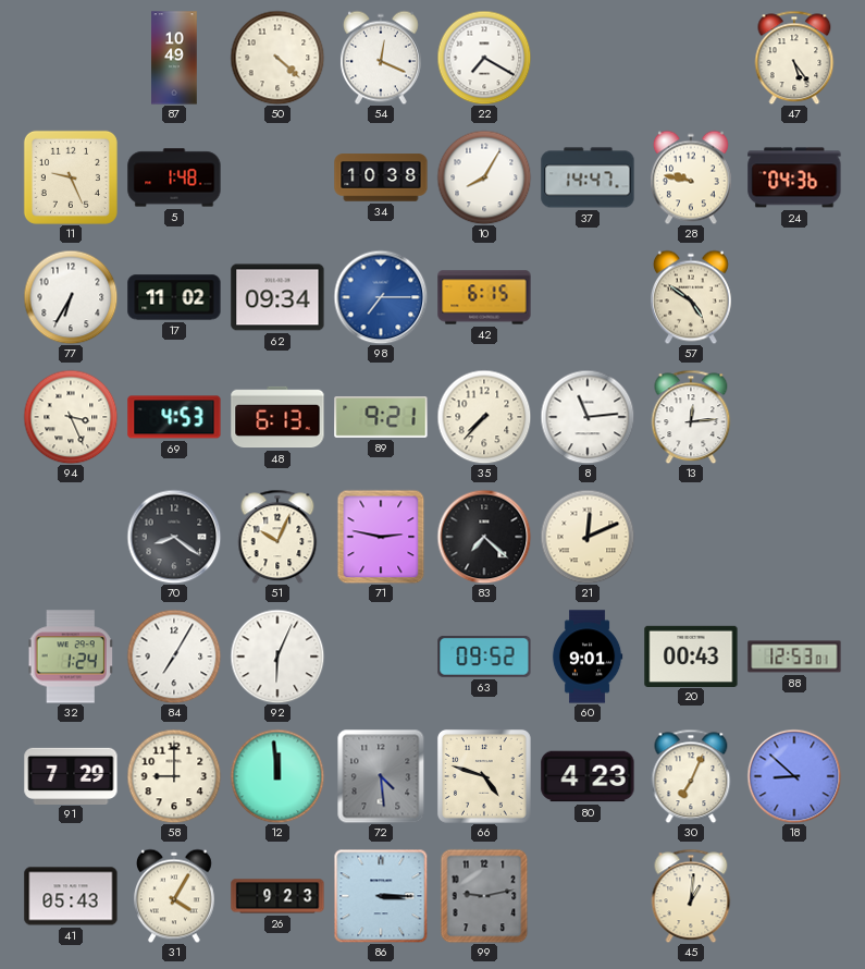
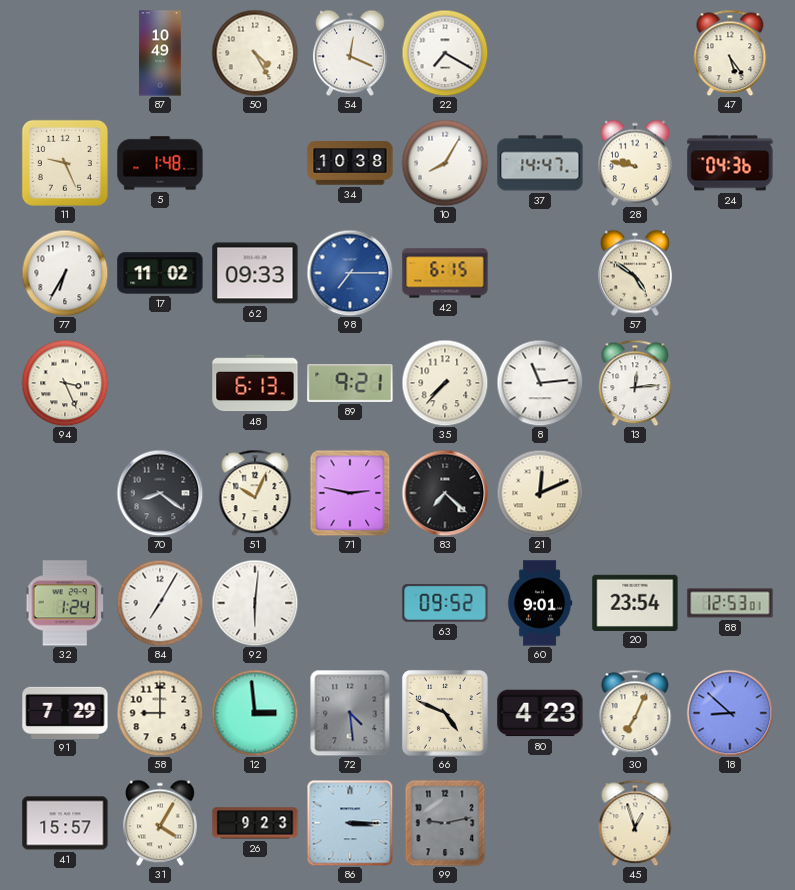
50: 4:22 -> 4:25 (255, 53)
62: 09:34 -> 09:33 (255, 273)
69: 4:53 -> none (174, 417)
92: 6:04 -> 6:01 (255, 603)
20: 00:43 -> 23:54 (635, 602)
12: 11:59 -> 2:59 (255, 713)
66: 4:48 -> 4:49 (445, 713)
41: 05:43 -> 15:57 (65, 823)
45: 1:01 -> 12:57 (635, 823)
